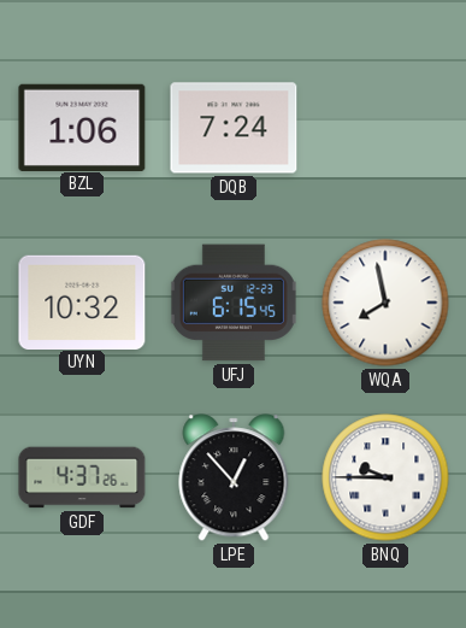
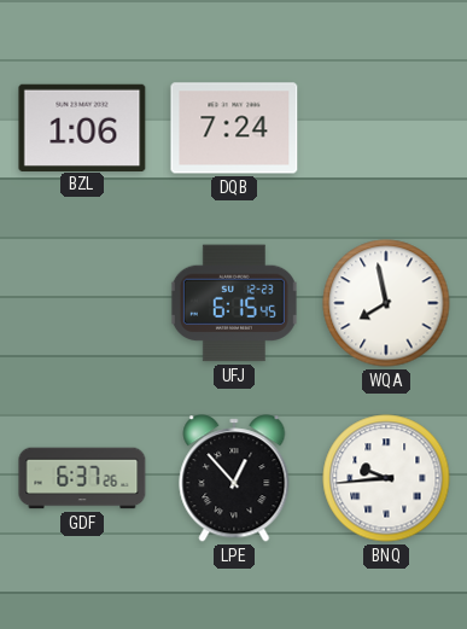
UYN: 10:32 -> none (82, 301)
GDF: 4:37 -> 6:37 (82, 478)
BNQ: 9:45 -> 9:44 (386, 478)
